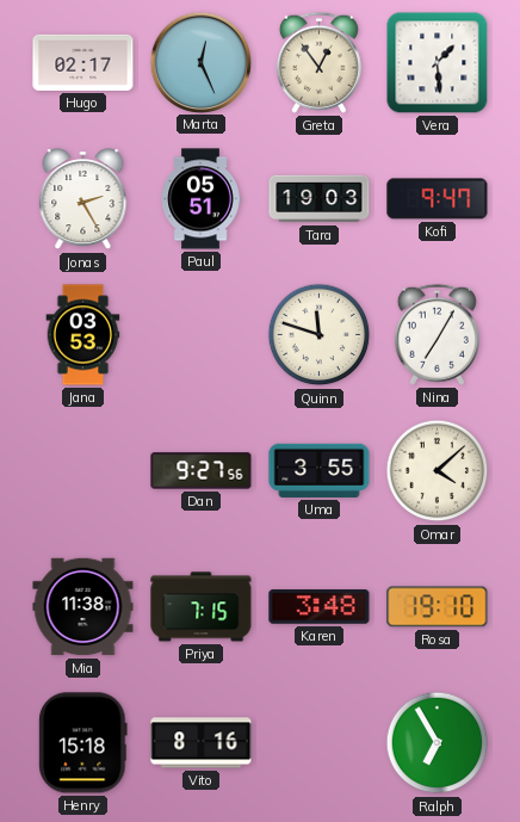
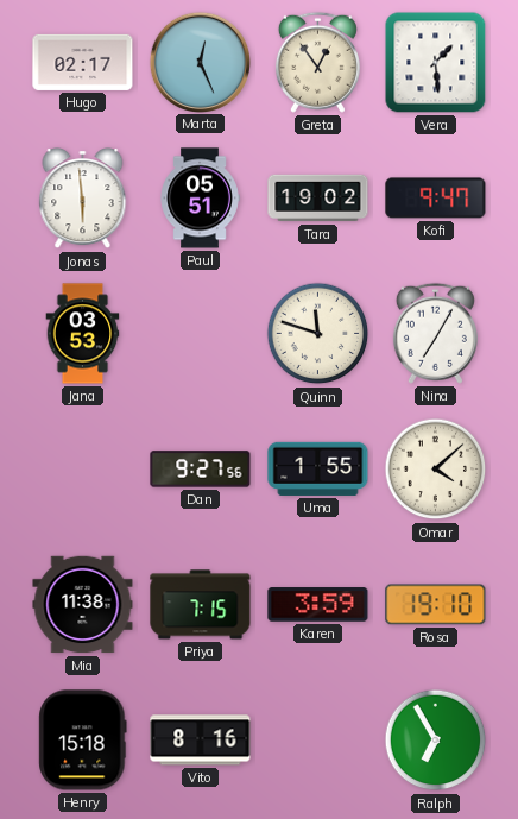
Jonas: 2:25 -> 5:59 (83, 199)
Tara: 19:03 -> 19:02 (318, 199)
Uma: 3:55 -> 1:55 (318, 468)
Karen: 3:48 -> 3:59 (318, 605)
